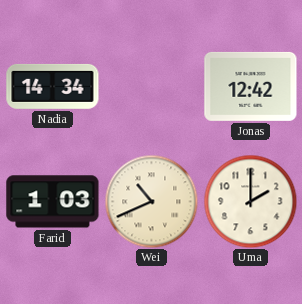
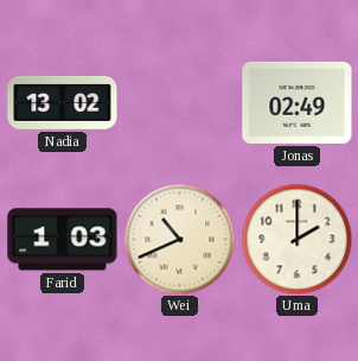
Nadia: 14:34 -> 13:02 (63, 102)
Jonas: 12:42 -> 02:49 (298, 102)
